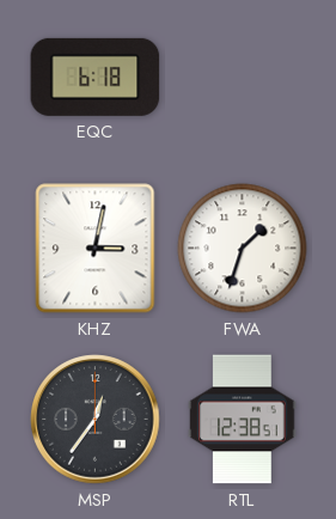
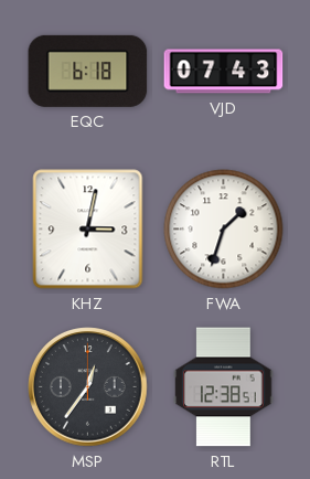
VJD: none -> 07:43 (224, 72)
